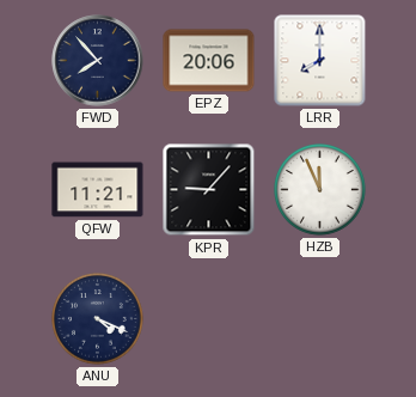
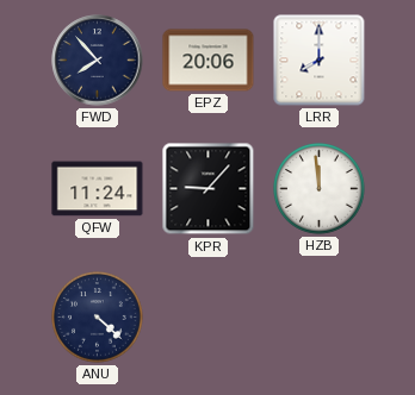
QFW: 11:21 -> 11:24 (98, 189)
HZB: 11:56 -> 11:59 (320, 189)
ANU: 4:19 -> 4:22 (98, 318)
